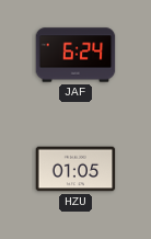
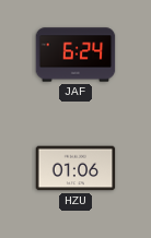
HZU: 01:05 -> 01:06 (75, 168)
